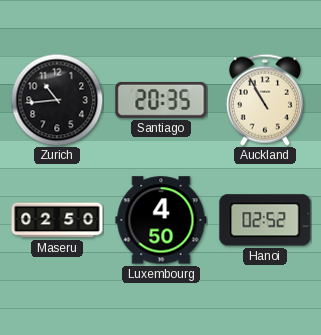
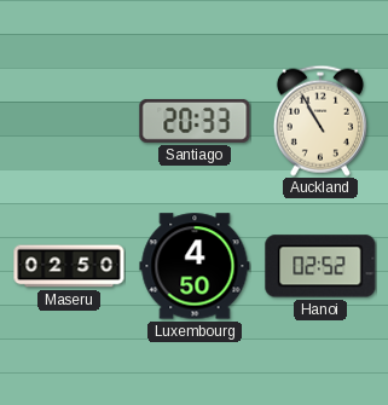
Zurich: 10:44 -> none (57, 100)
Santiago: 20:35 -> 20:33 (195, 121)
